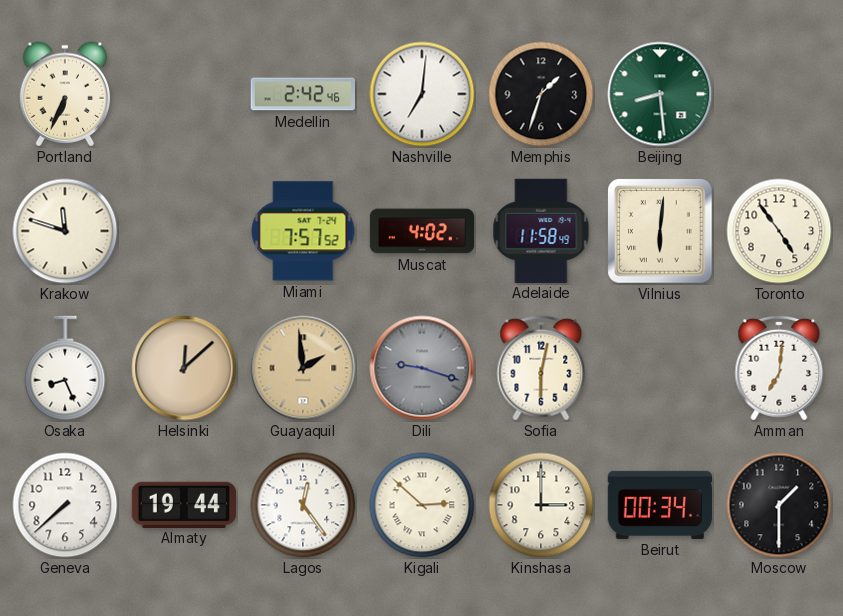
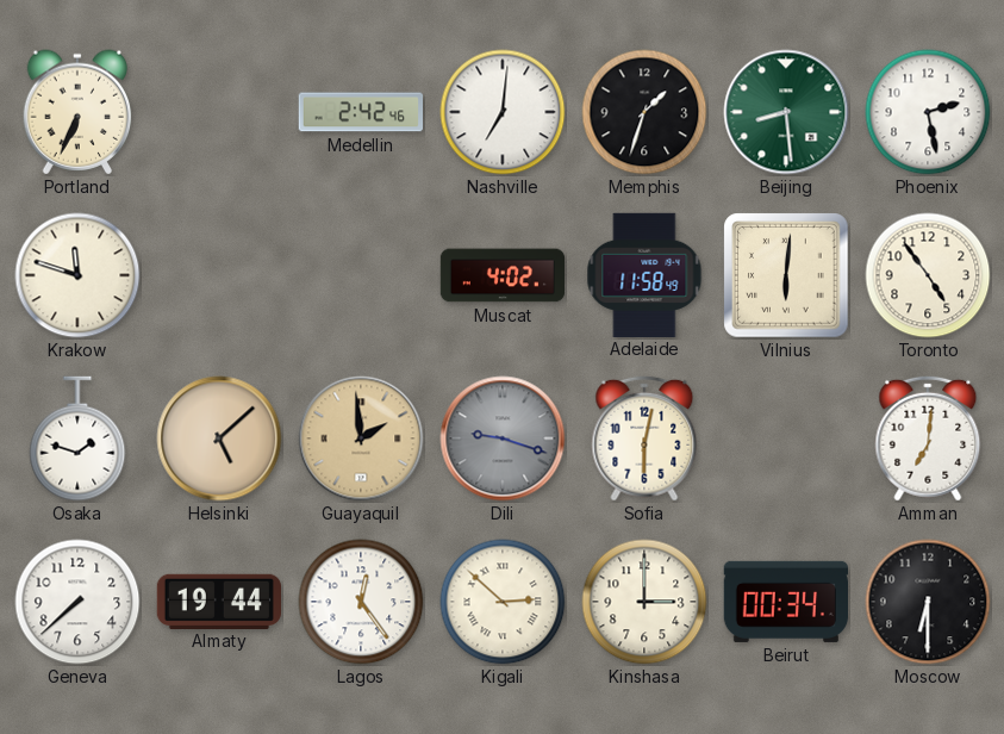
Phoenix: none -> 2:28 (928, 112)
Miami: 7:57 -> none (303, 231)
Osaka: 8:26 -> 1:48 (77, 438)
Helsinki: 12:08 -> 5:08 (219, 438)
Moscow: 1:30 -> 6:30 (928, 602)
